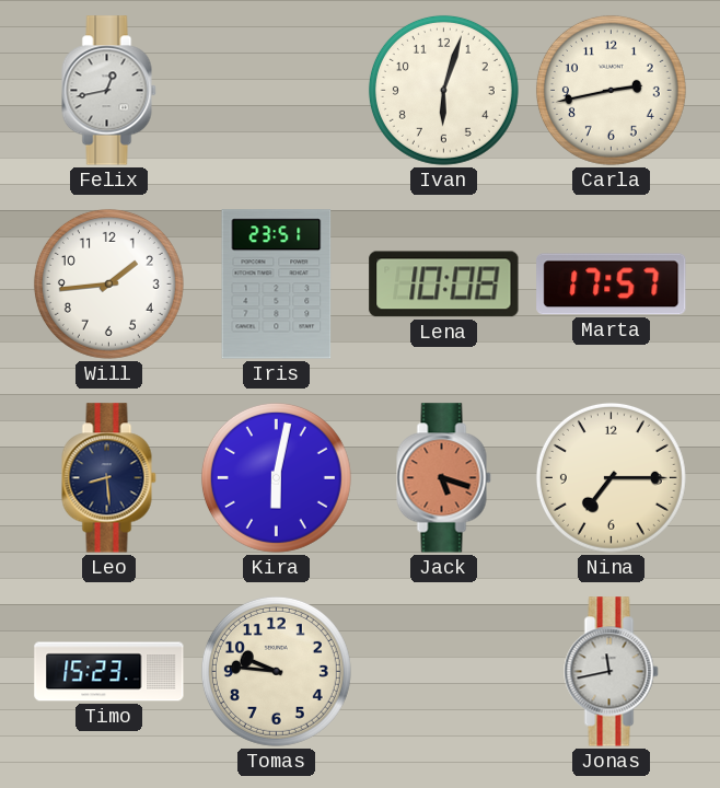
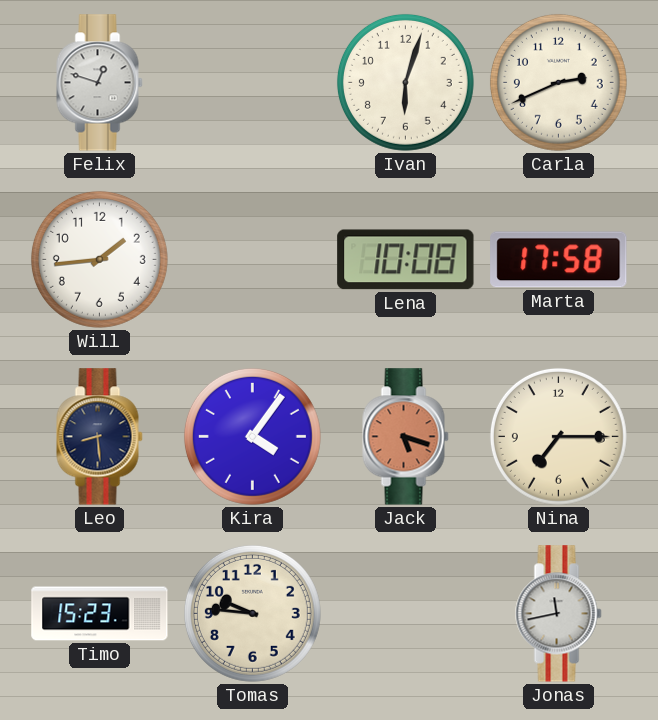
Felix: 12:43 -> 12:48 (100, 83)
Carla: 2:43 -> 2:41 (558, 82)
Iris: 23:51 -> none (277, 285)
Marta: 17:57 -> 17:58 (559, 260)
Kira: 6:02 -> 4:06 (252, 436)
